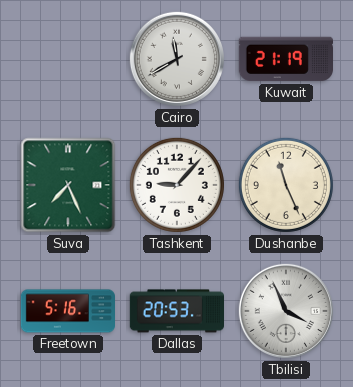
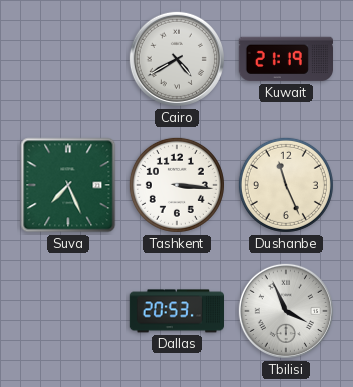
Cairo: 11:40 -> 4:40 (177, 59)
Tashkent: 9:07 -> 3:16 (177, 185)
Freetown: 5:16 -> none (67, 311)
